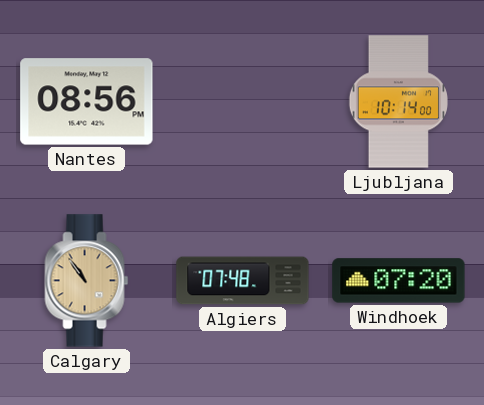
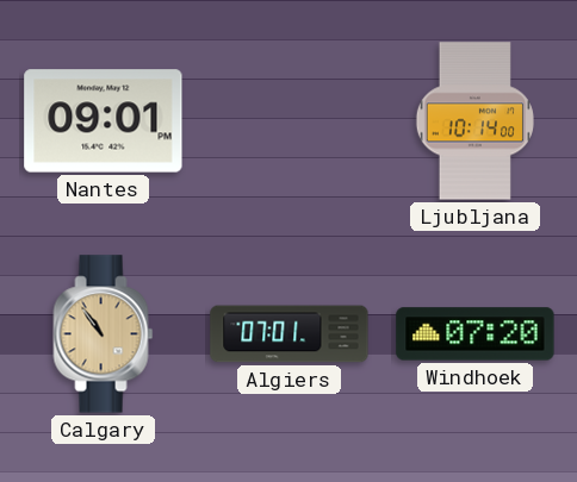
Nantes: 08:56 -> 09:01 (104, 121)
Algiers: 07:48 -> 07:01 (290, 334)
